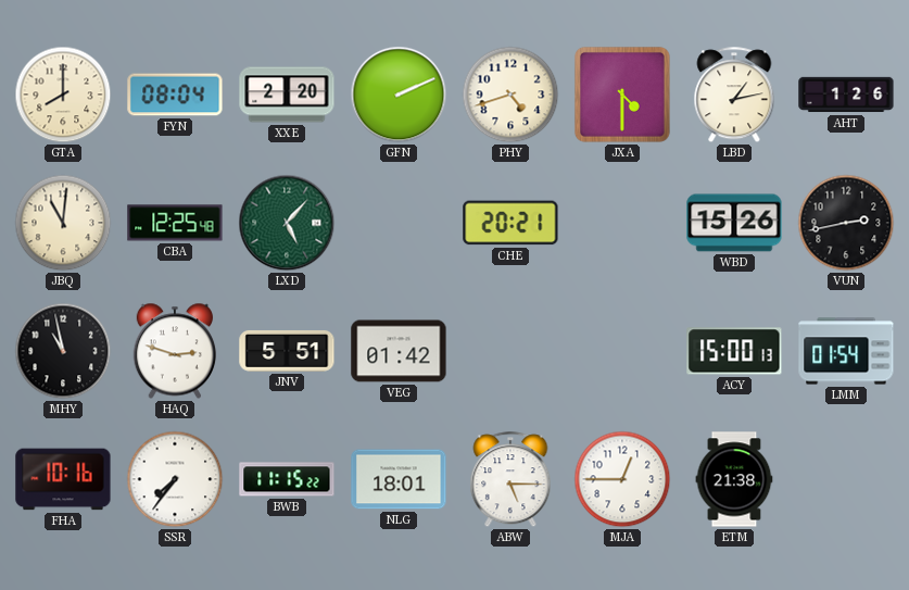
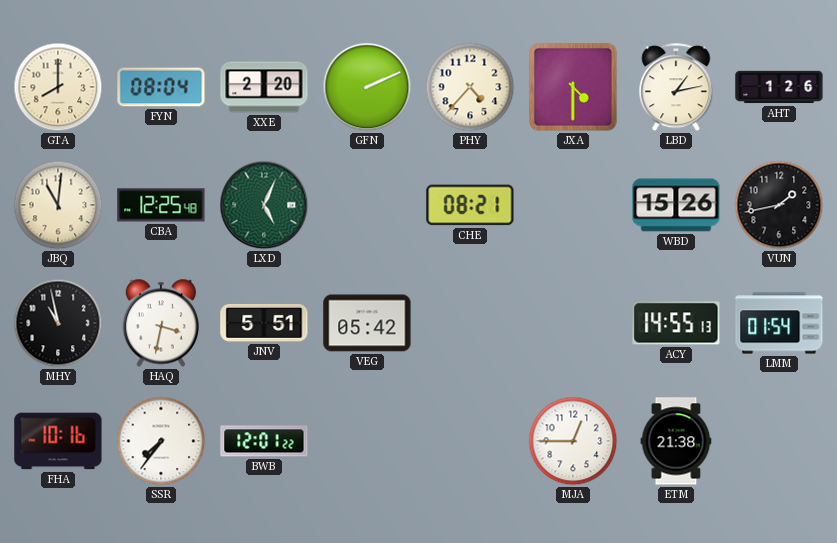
PHY: 4:42 -> 4:37 (470, 87)
LXD: 5:07 -> 5:04 (264, 205)
CHE: 20:21 -> 08:21 (470, 205)
VUN: 2:43 -> 1:43 (779, 205)
HAQ: 2:48 -> 3:32 (160, 323)
VEG: 01:42 -> 05:42 (367, 323)
ACY: 15:00 -> 14:55 (676, 323)
BWB: 11:15 -> 12:01 (264, 441)
NLG: 18:01 -> none (399, 479)
ABW: 5:15 -> none (510, 480)
